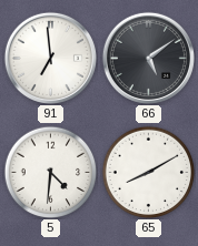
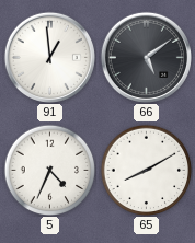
91: 6:59 -> 12:59 (49, 57)
5: 4:31 -> 4:34 (49, 170)
